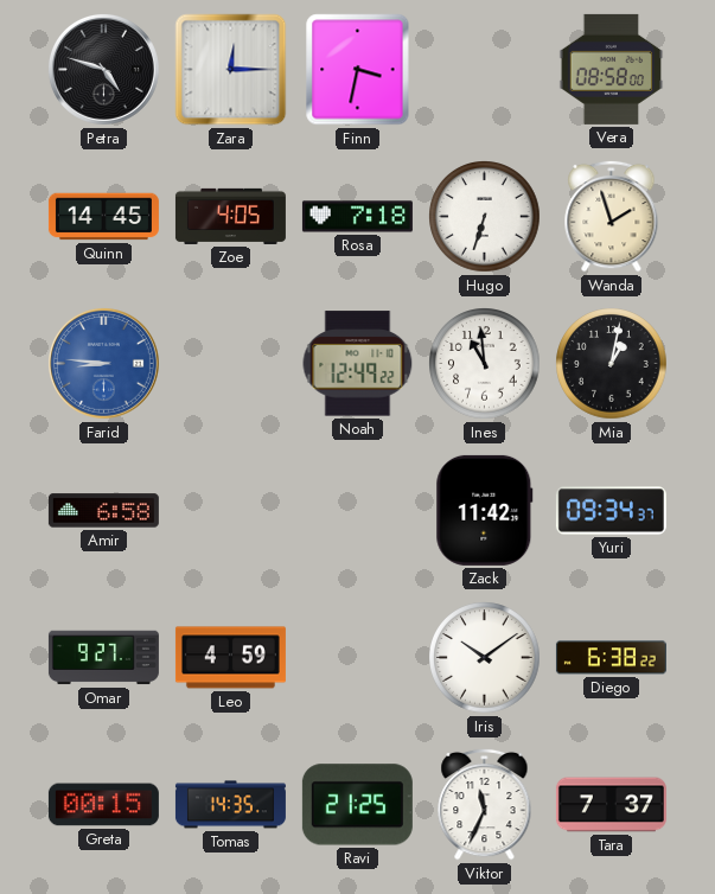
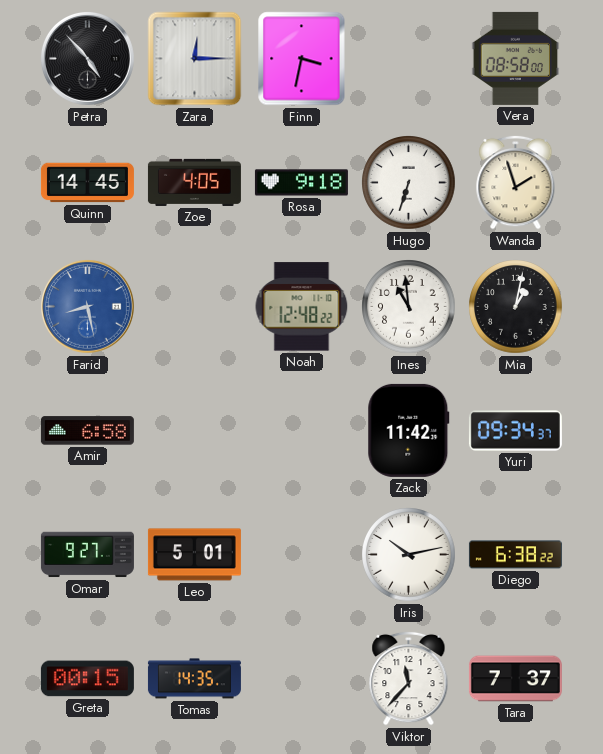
Petra: 4:48 -> 4:53 (87, 58)
Rosa: 7:18 -> 9:18 (301, 183)
Farid: 8:46 -> 8:28 (87, 306)
Noah: 12:49 -> 12:48 (302, 307)
Leo: 4:59 -> 5:01 (194, 555)
Iris: 10:09 -> 10:13 (409, 555)
Ravi: 21:25 -> none (357, 805)
Viktor: 11:34 -> 11:37 (409, 678)
